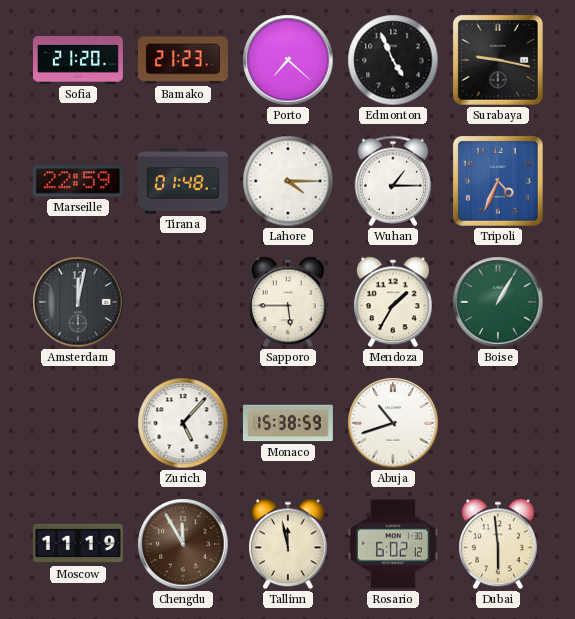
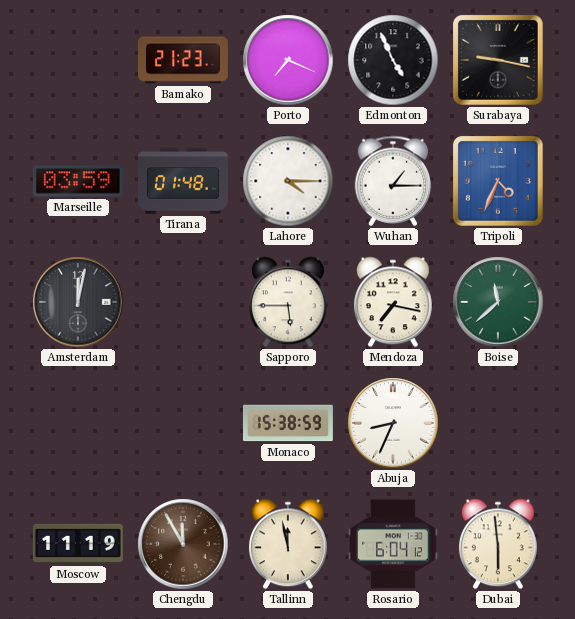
Sofia: 21:20 -> none (78, 60)
Porto: 7:22 -> 7:19 (288, 60)
Marseille: 22:59 -> 03:59 (78, 181)
Mendoza: 1:35 -> 7:17 (393, 302)
Boise: 1:05 -> 11:38 (498, 302)
Zurich: 5:07 -> none (183, 423)
Abuja: 10:42 -> 8:34 (393, 423)
Rosario: 6:02 -> 6:04 (393, 544)
